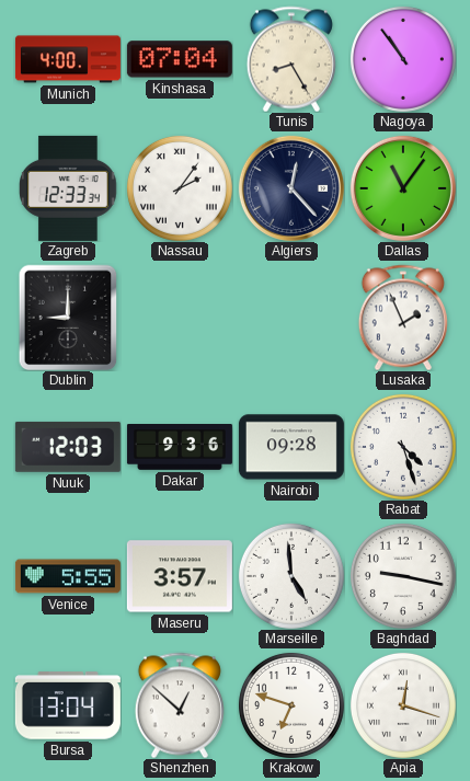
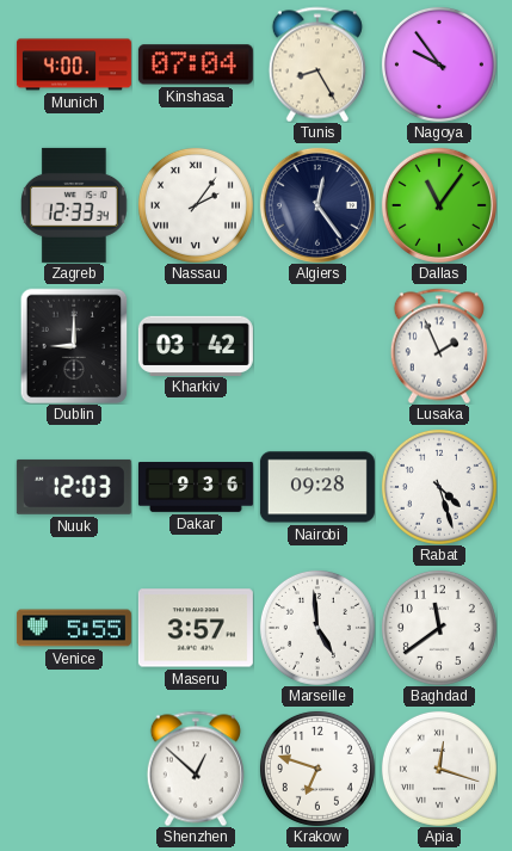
Nagoya: 10:54 -> 9:54 (439, 64)
Algiers: 12:23 -> 12:24 (317, 205)
Kharkiv: none -> 03:42 (196, 345)
Baghdad: 9:17 -> 11:39 (439, 628)
Bursa: 13:04 -> none (68, 705)
